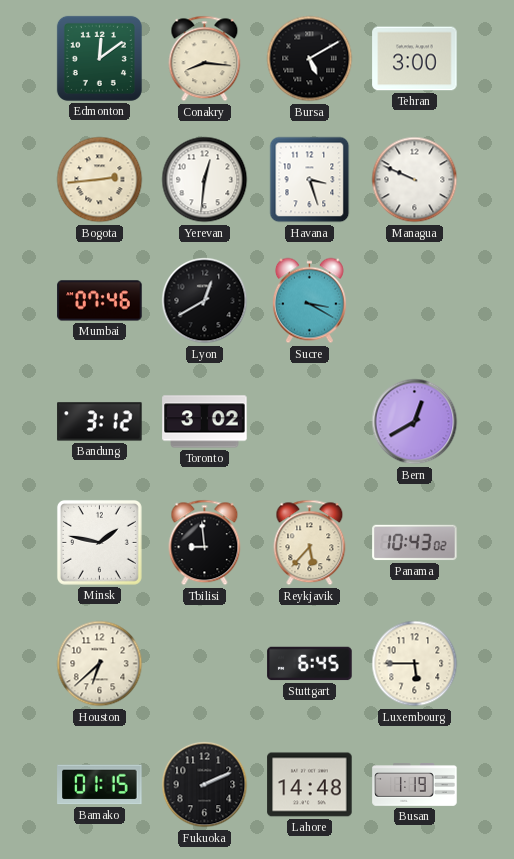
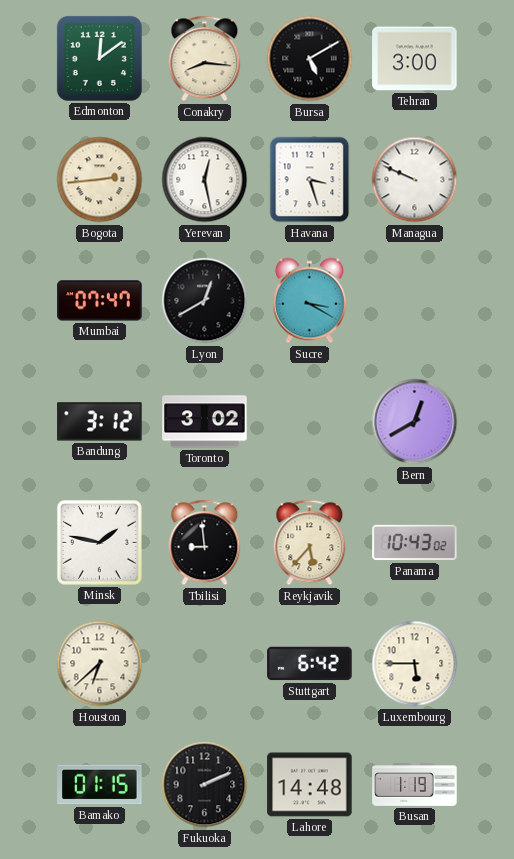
Yerevan: 12:31 -> 12:28 (205, 180)
Mumbai: 07:46 -> 07:47 (100, 301)
Stuttgart: 6:45 -> 6:42 (310, 664)
